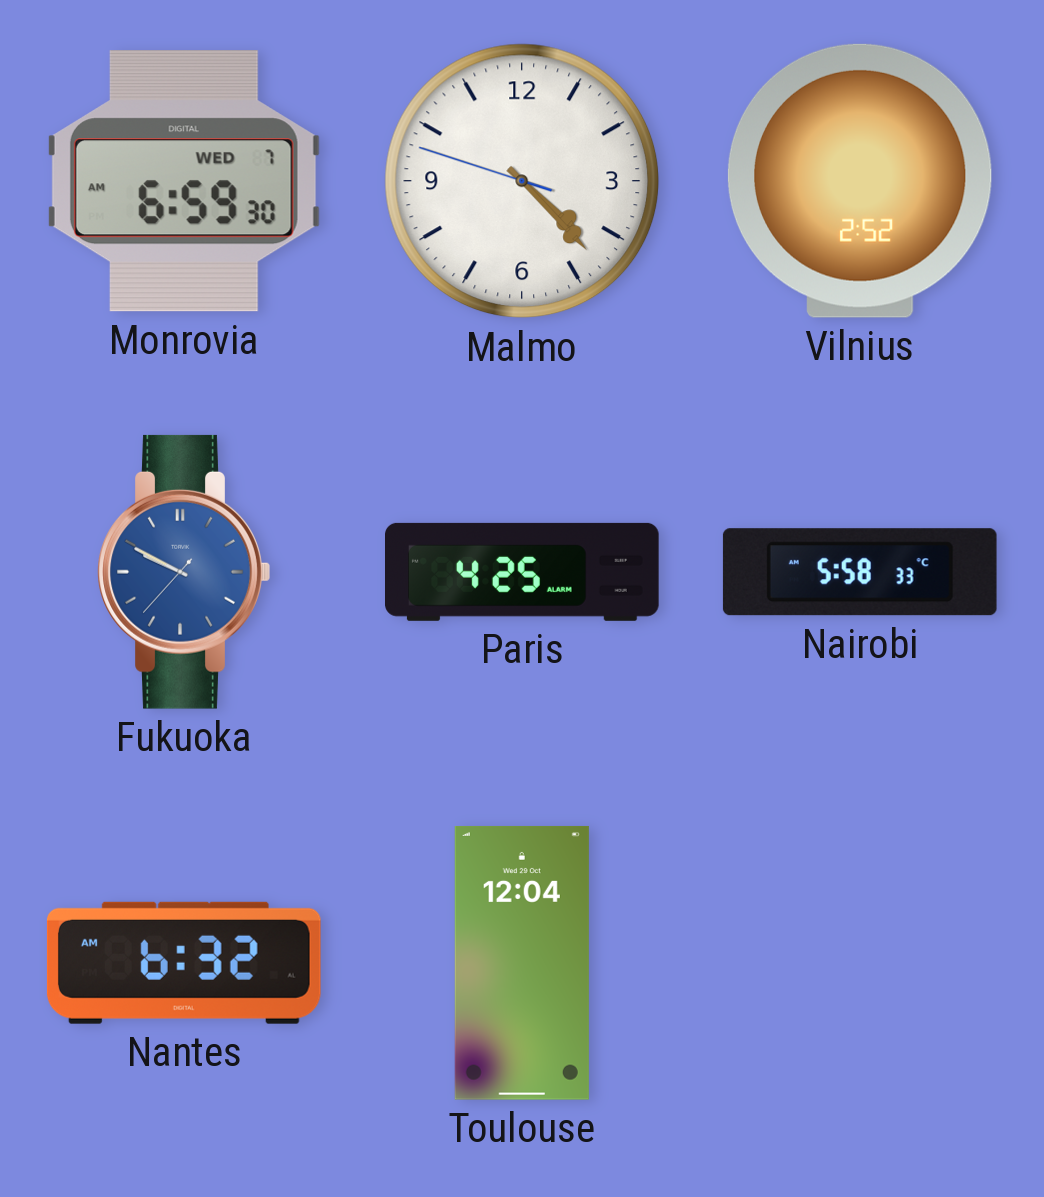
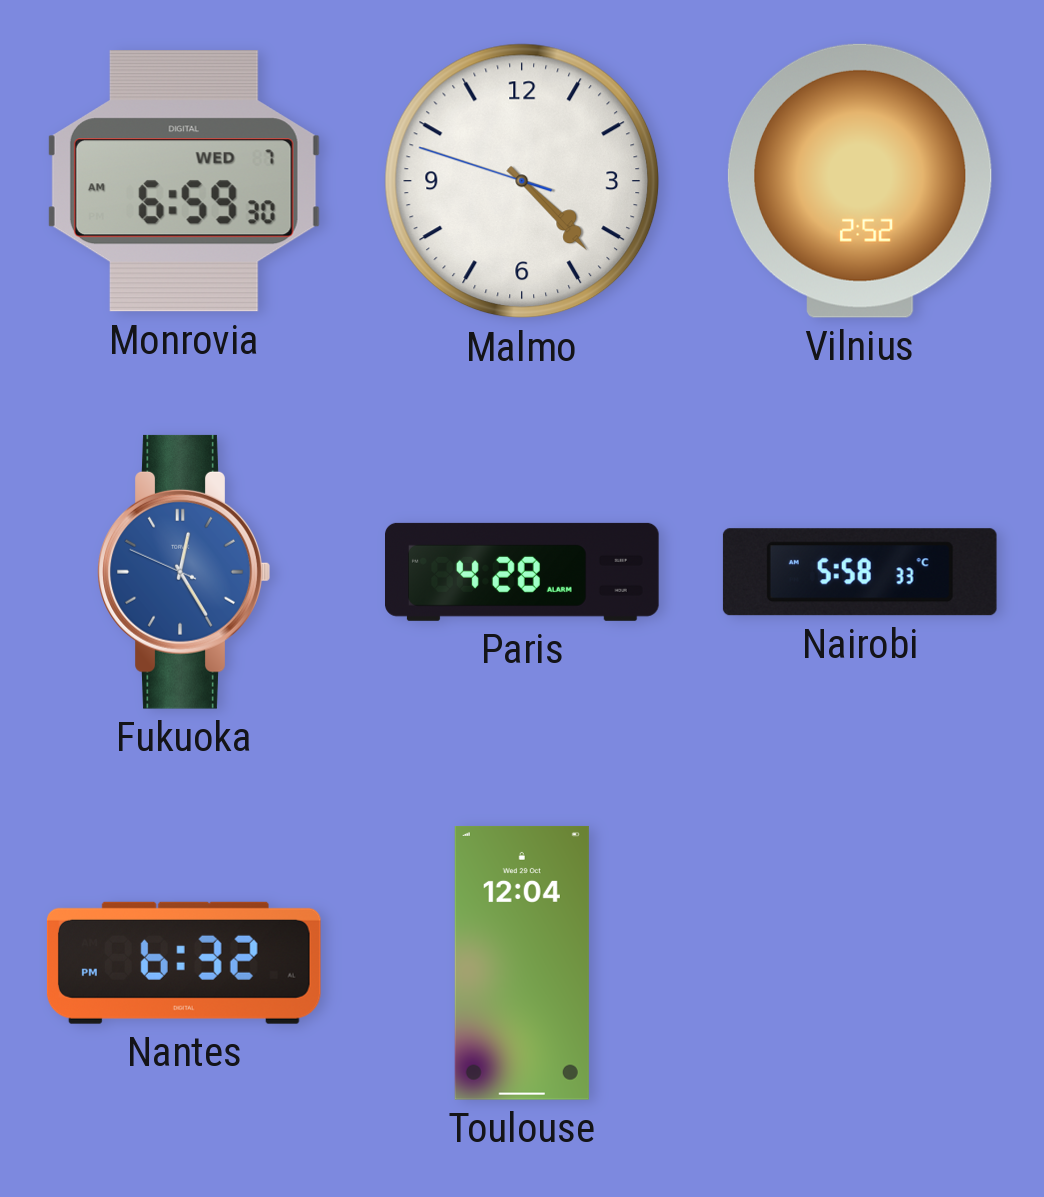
Fukuoka: 9:49 -> 12:24 (184, 572)
Paris: 4:25 -> 4:28 (523, 572)
Nantes: 6:32 AM -> 6:32 PM (184, 963)
